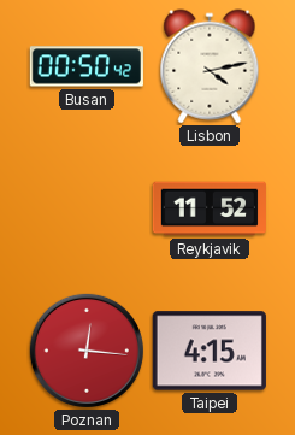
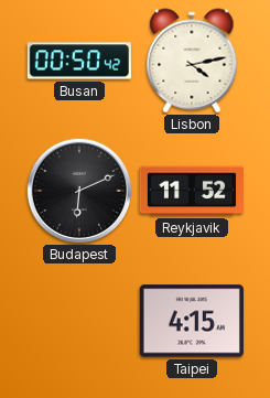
Budapest: none -> 6:11 (79, 191)
Poznan: 12:16 -> none (87, 351)
